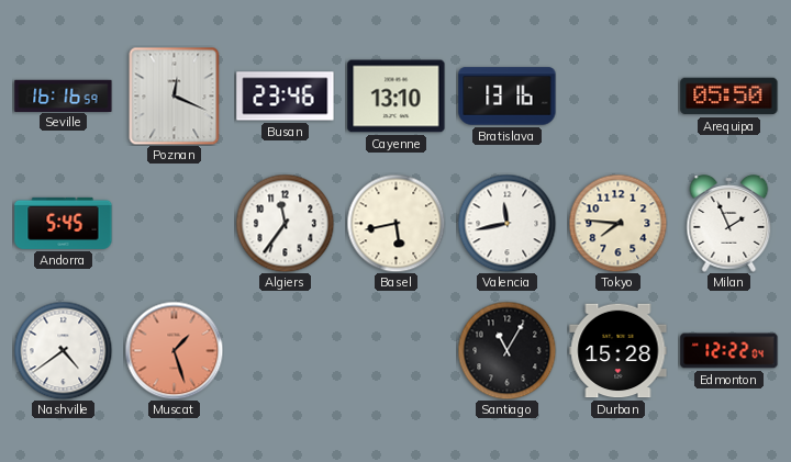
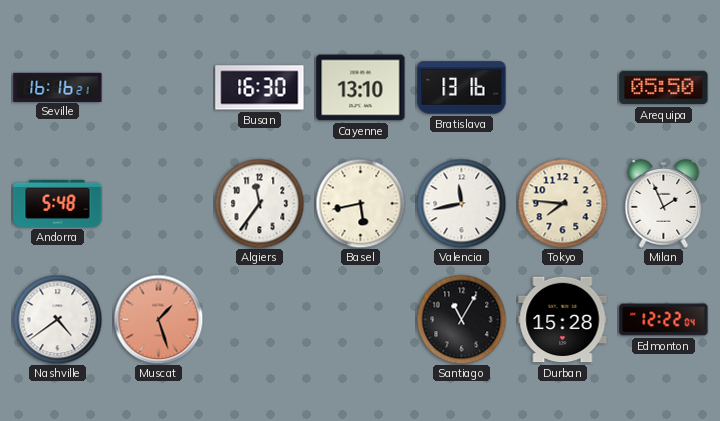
Seville: 16:16:59 -> 16:16:21 (58, 87)
Poznan: 12:19 -> none (175, 95)
Busan: 23:46 -> 16:30 (260, 88)
Andorra: 5:45 -> 5:48 (58, 203)
